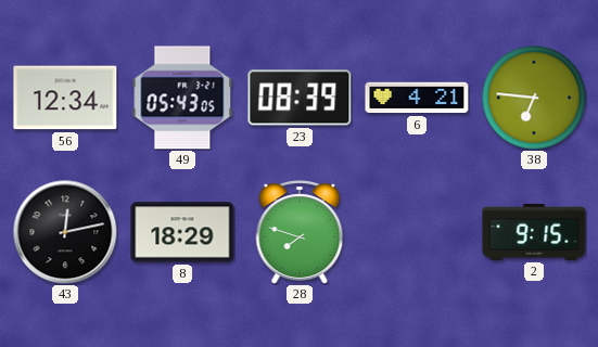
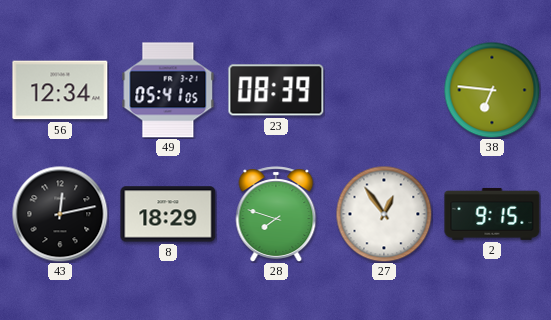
49: 05:43 -> 05:41 (168, 90)
6: 4:21 -> none (417, 98)
27: none -> 12:54 (384, 214)
